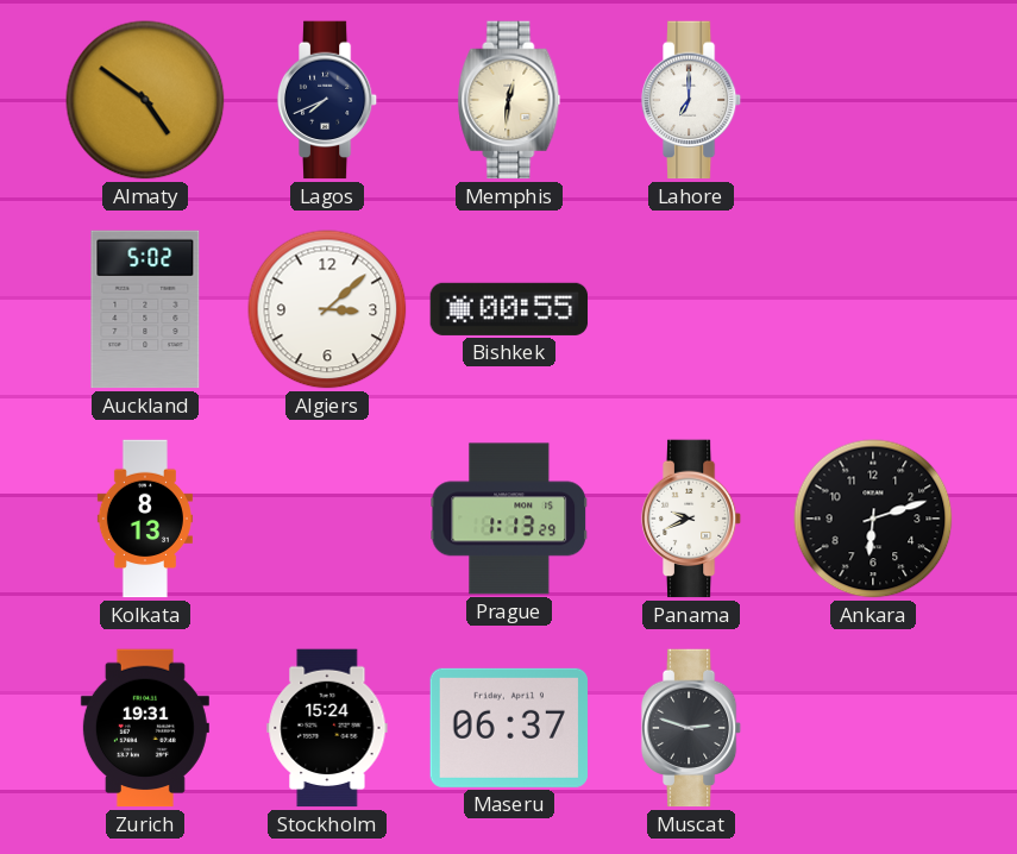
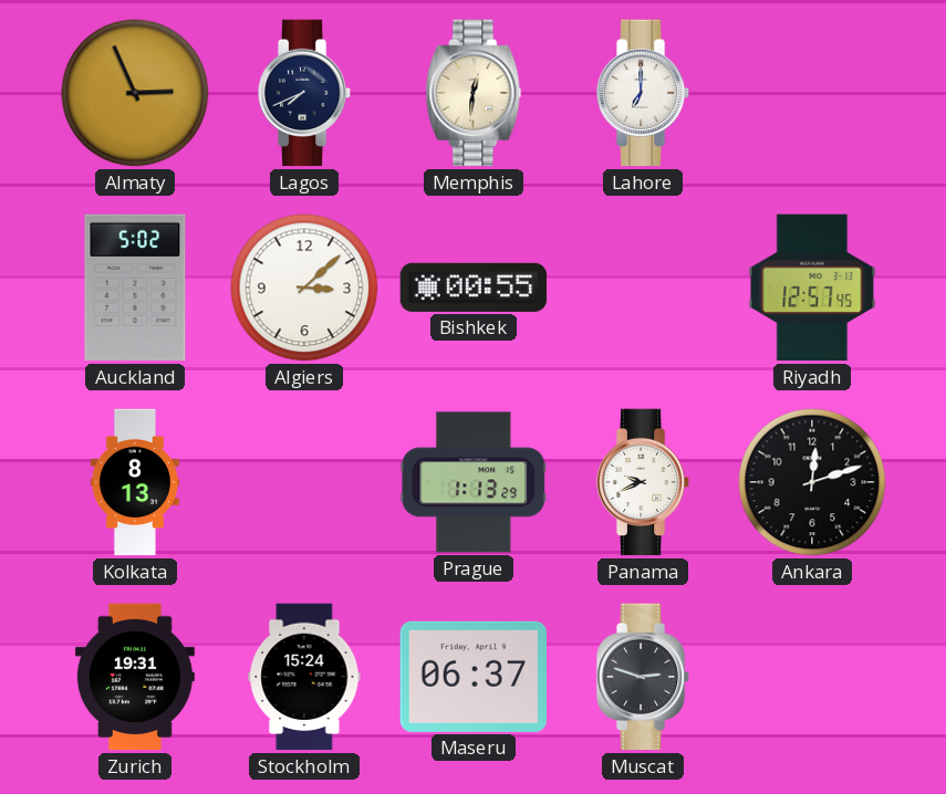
Almaty: 4:51 -> 2:56 (135, 93)
Riyadh: none -> 12:57 (812, 288)
Ankara: 6:12 -> 12:12 (812, 482)
